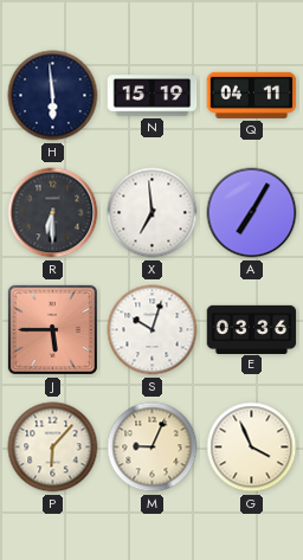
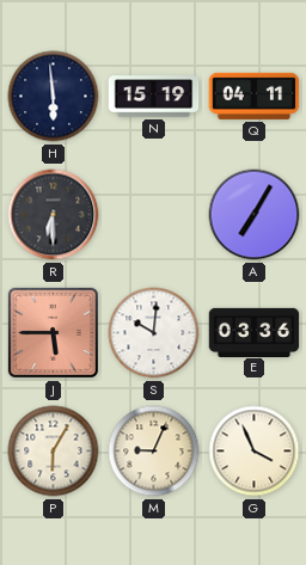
X: 6:59 -> none (153, 213)
S: 10:03 -> 10:01 (154, 333)
P: 6:07 -> 6:05 (54, 452)
